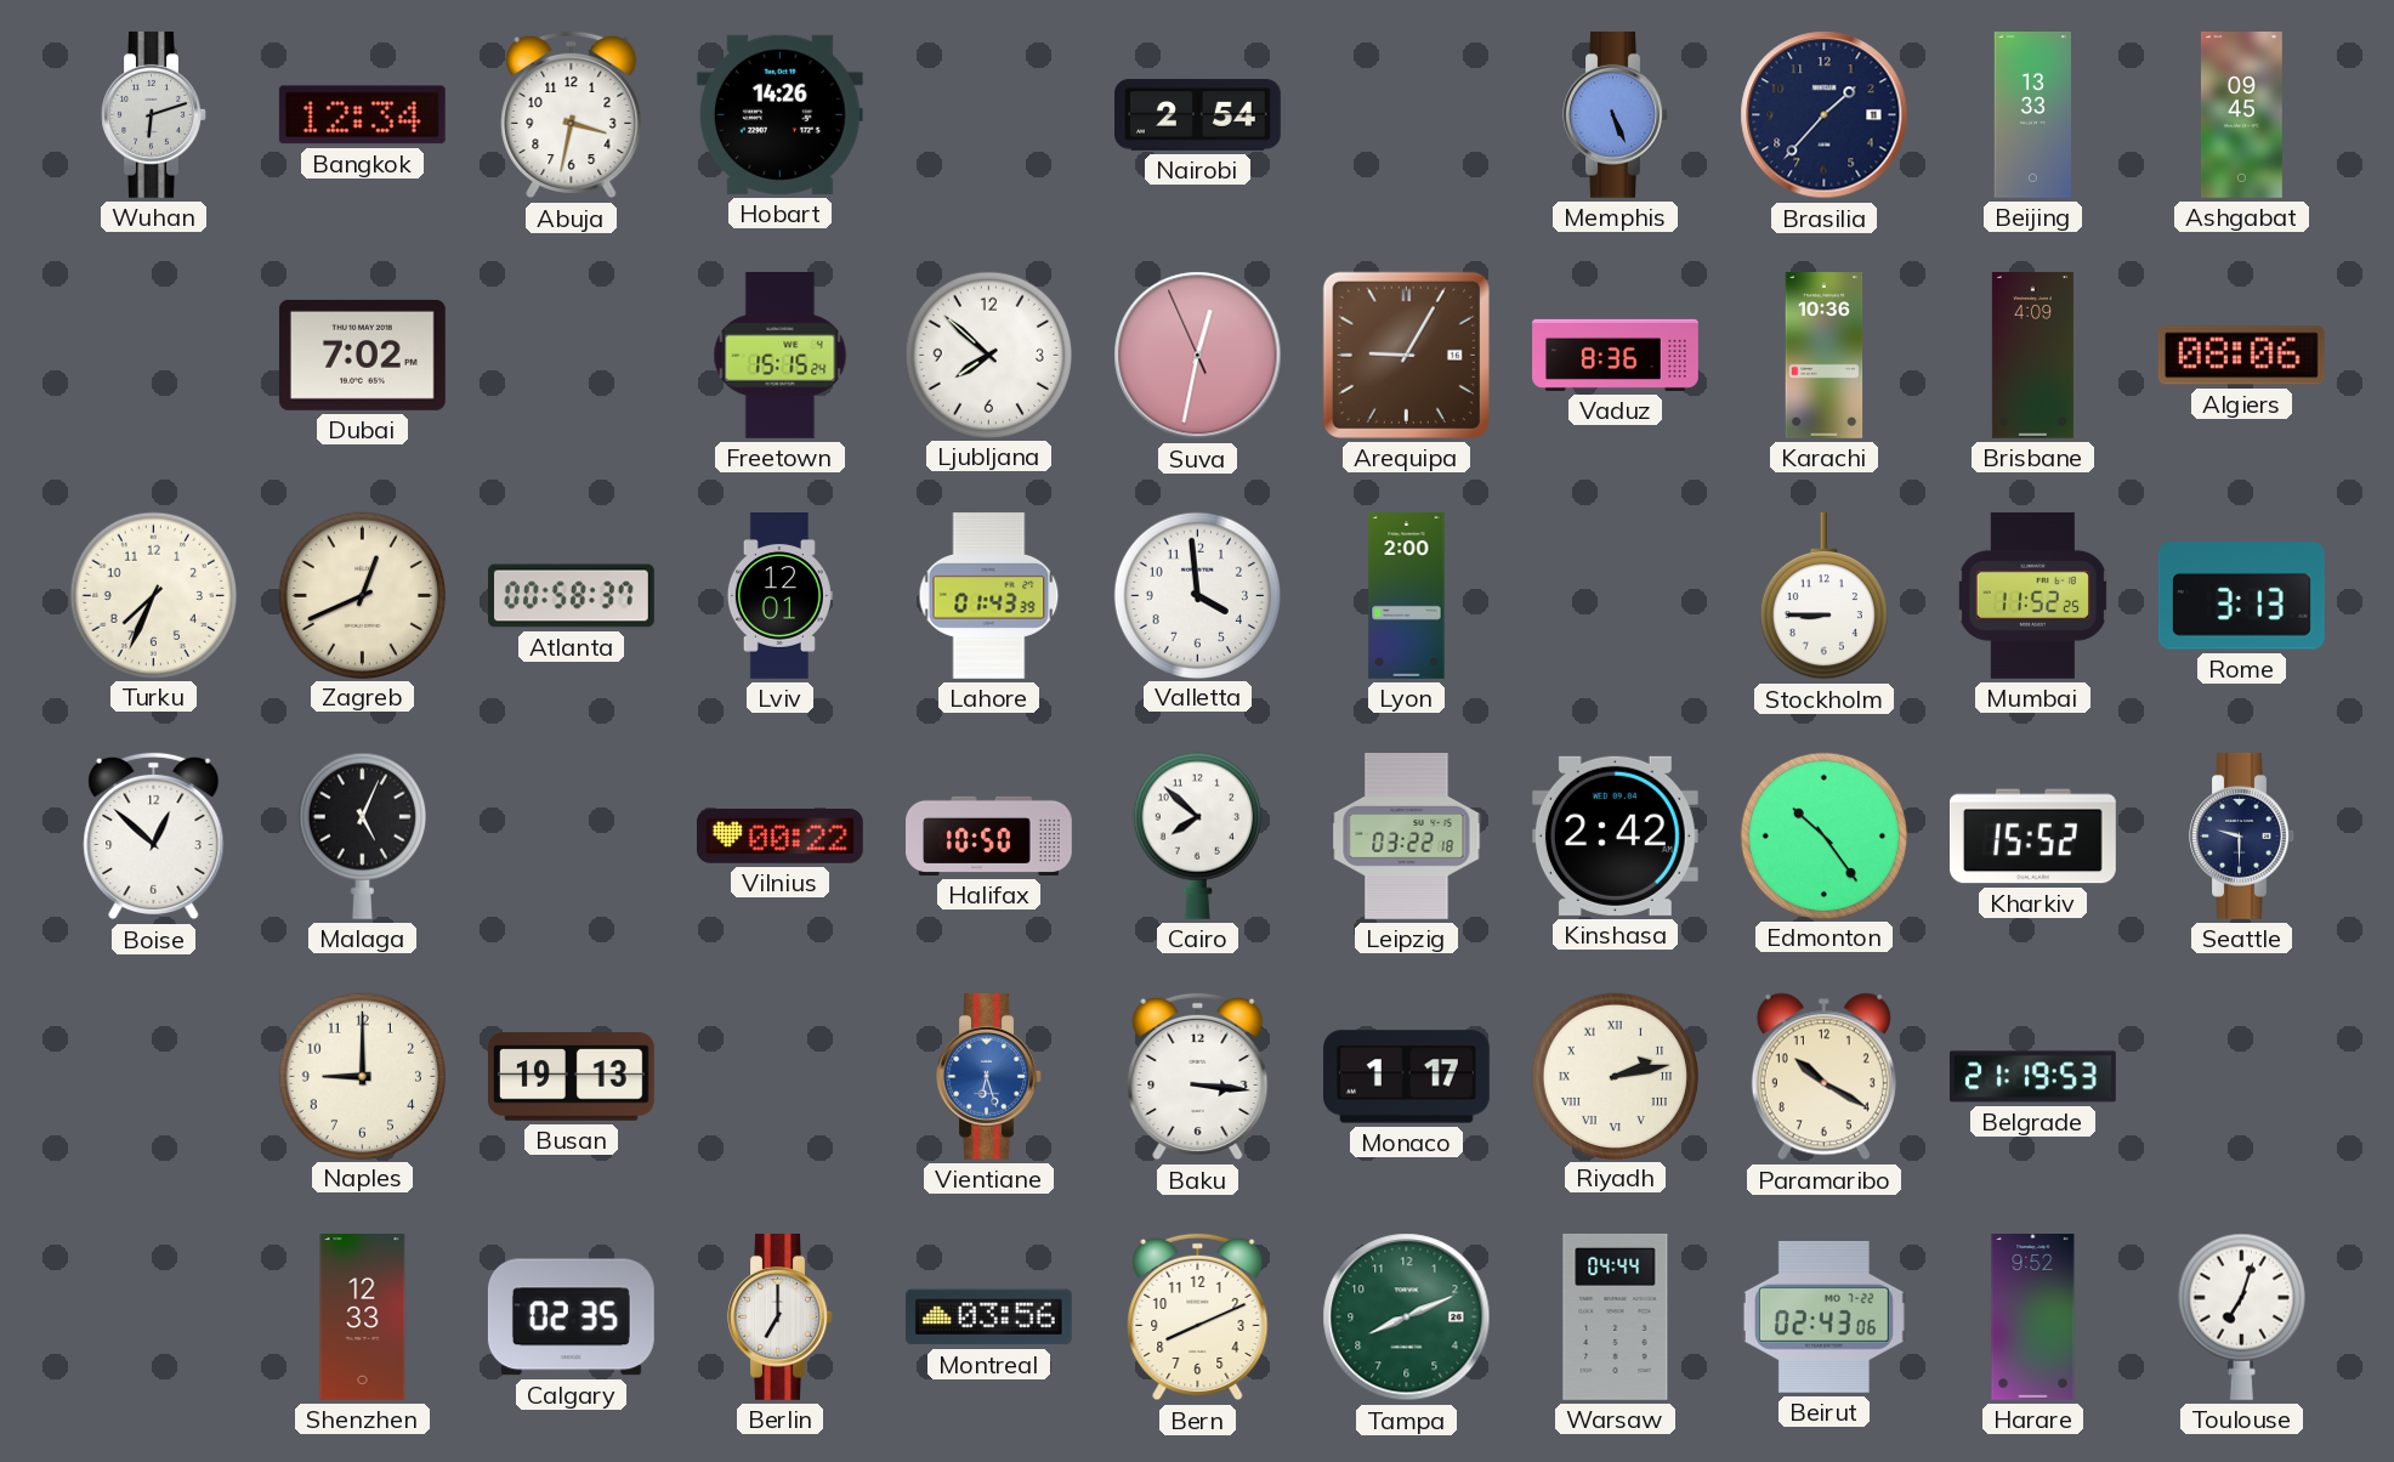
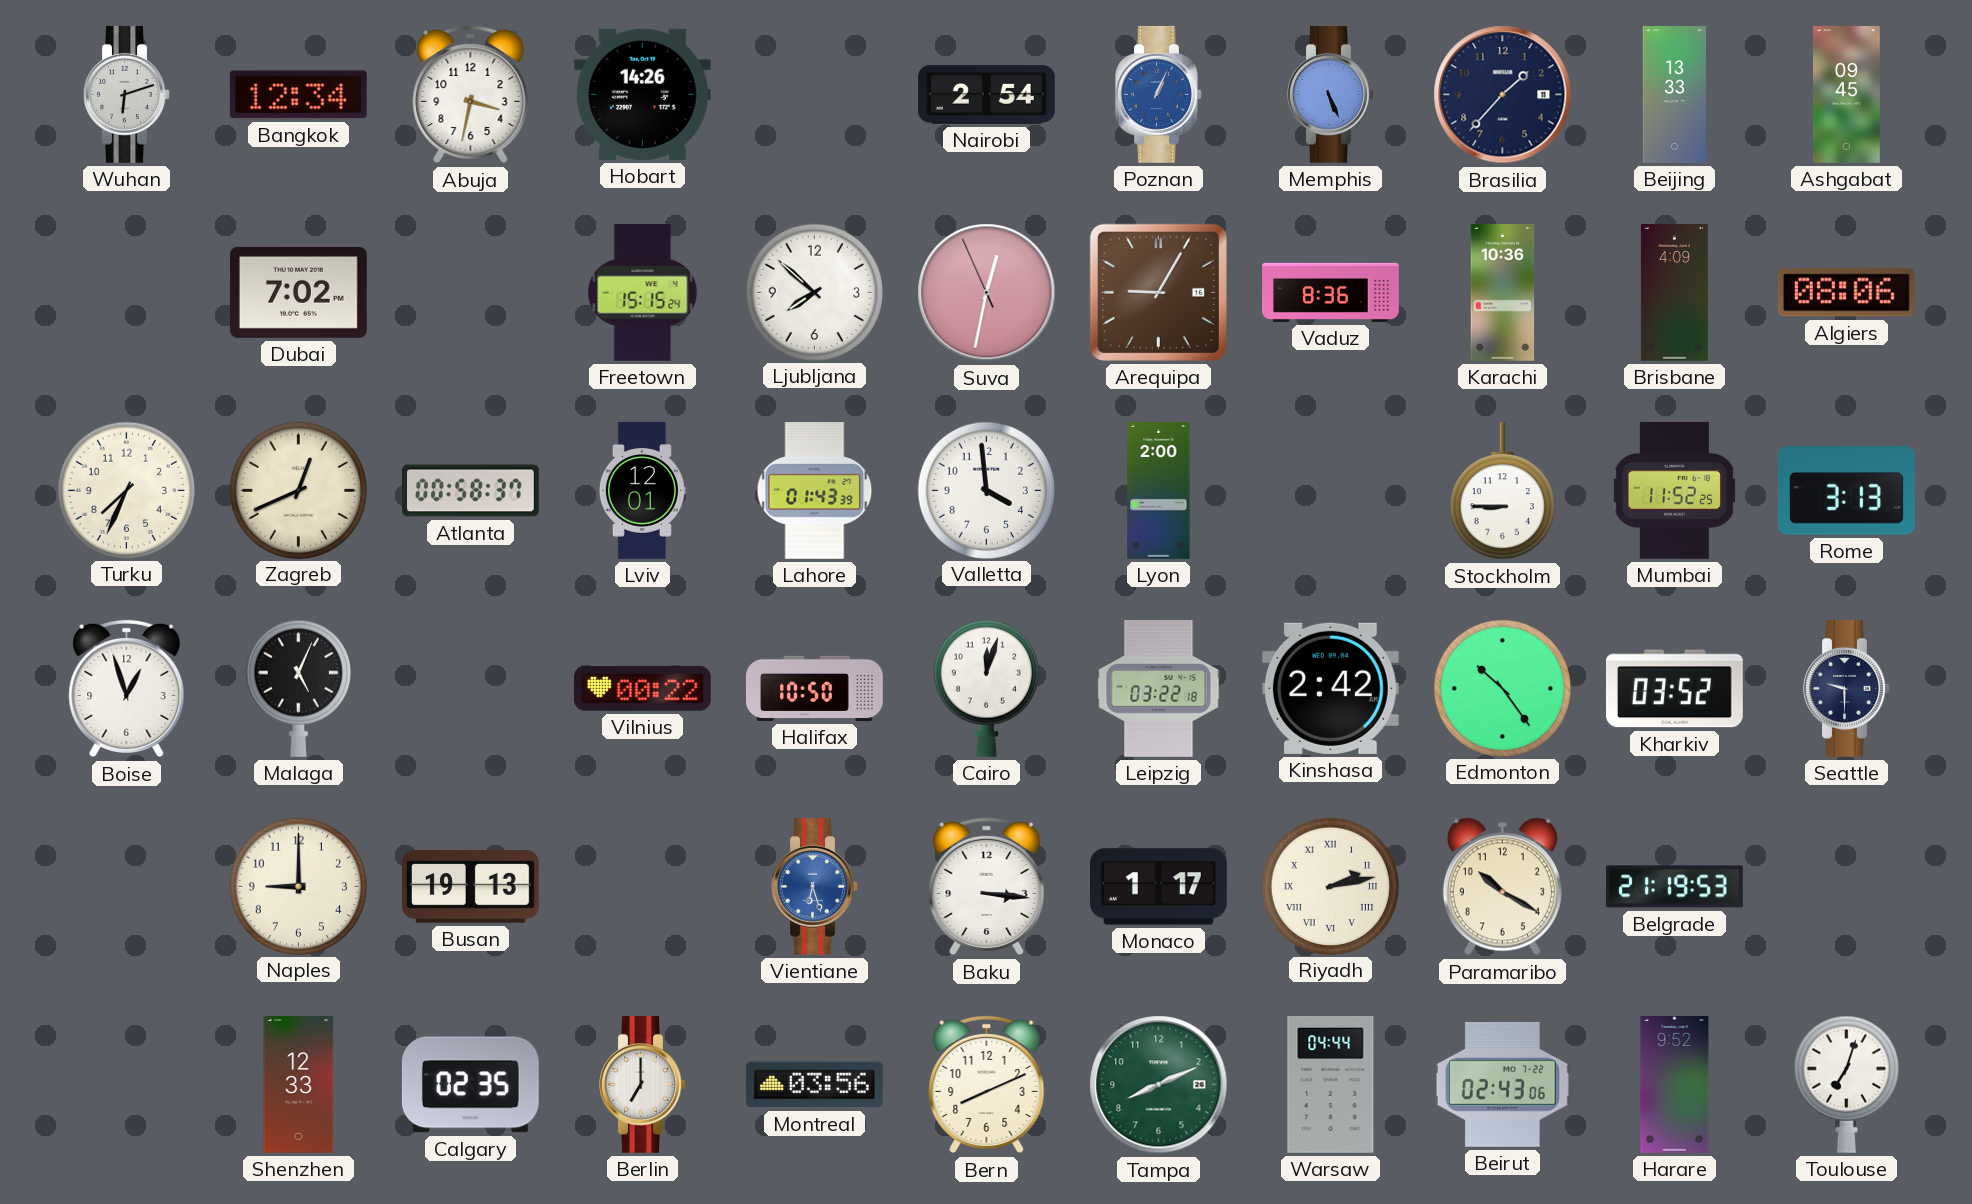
Poznan: none -> 1:04 (1159, 94)
Boise: 12:52 -> 12:57 (127, 689)
Cairo: 7:52 -> 12:03 (986, 688)
Kharkiv: 15:52 -> 03:52 (1675, 689)
